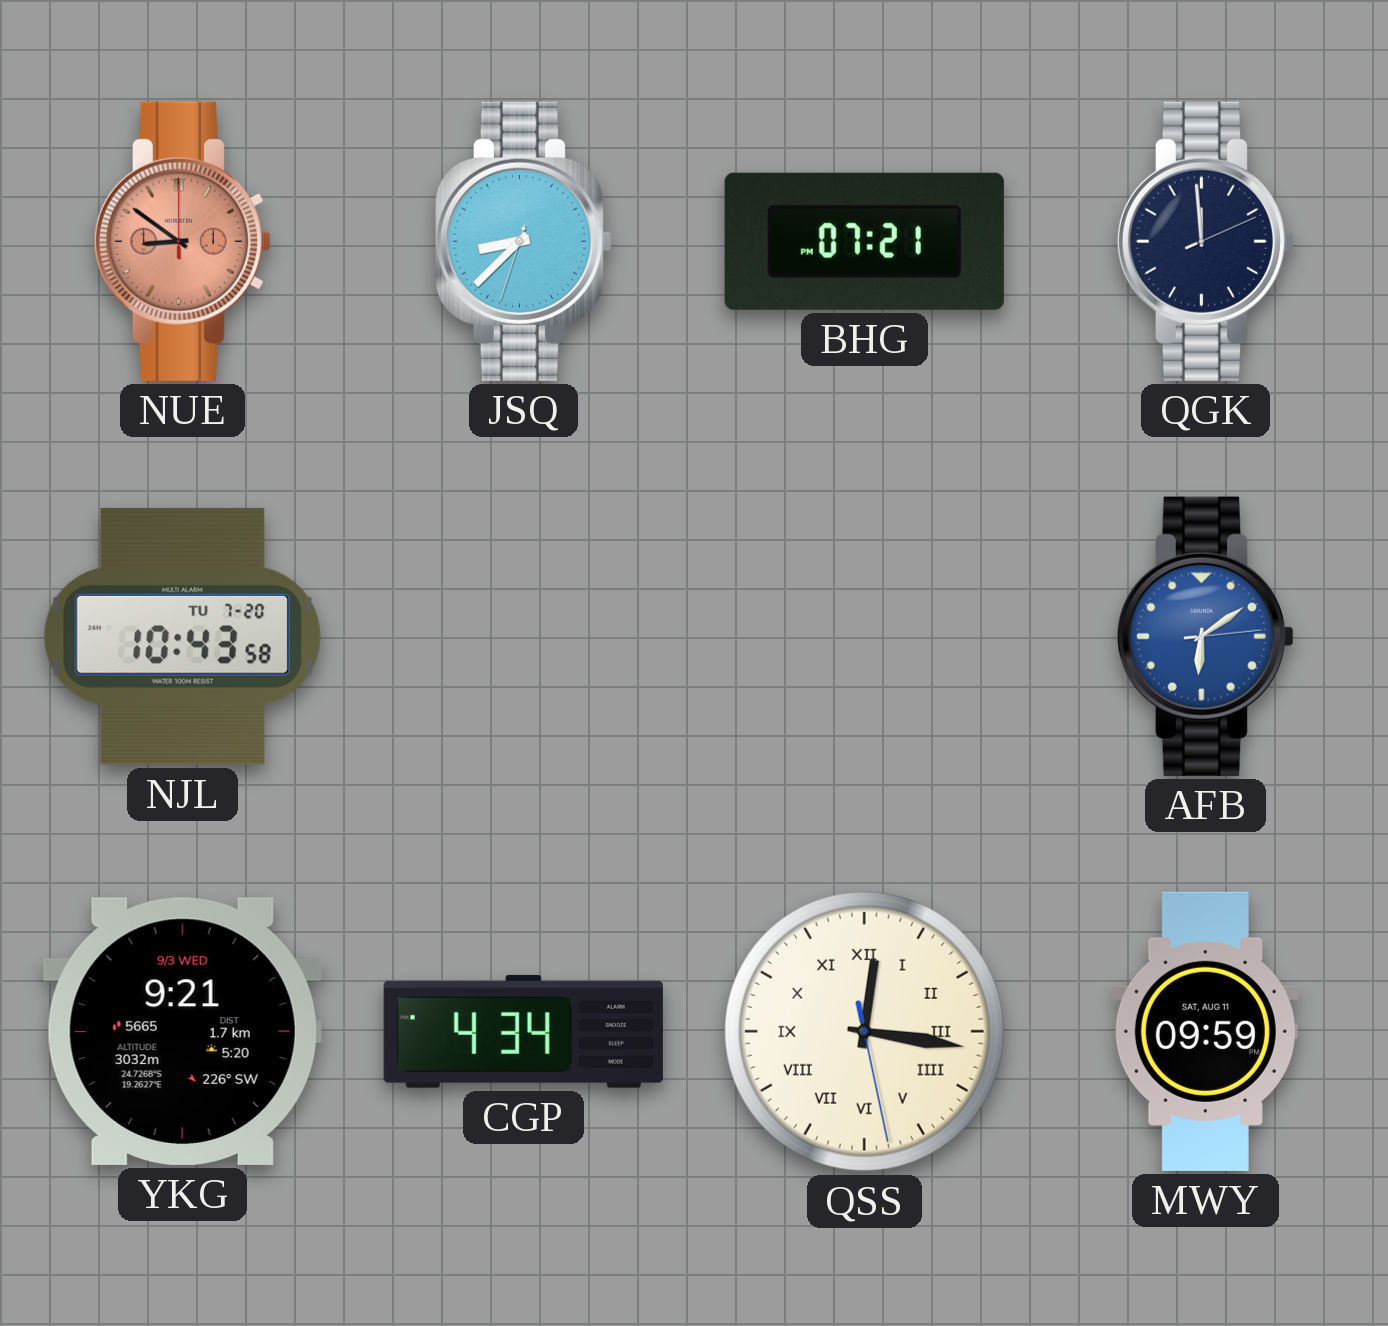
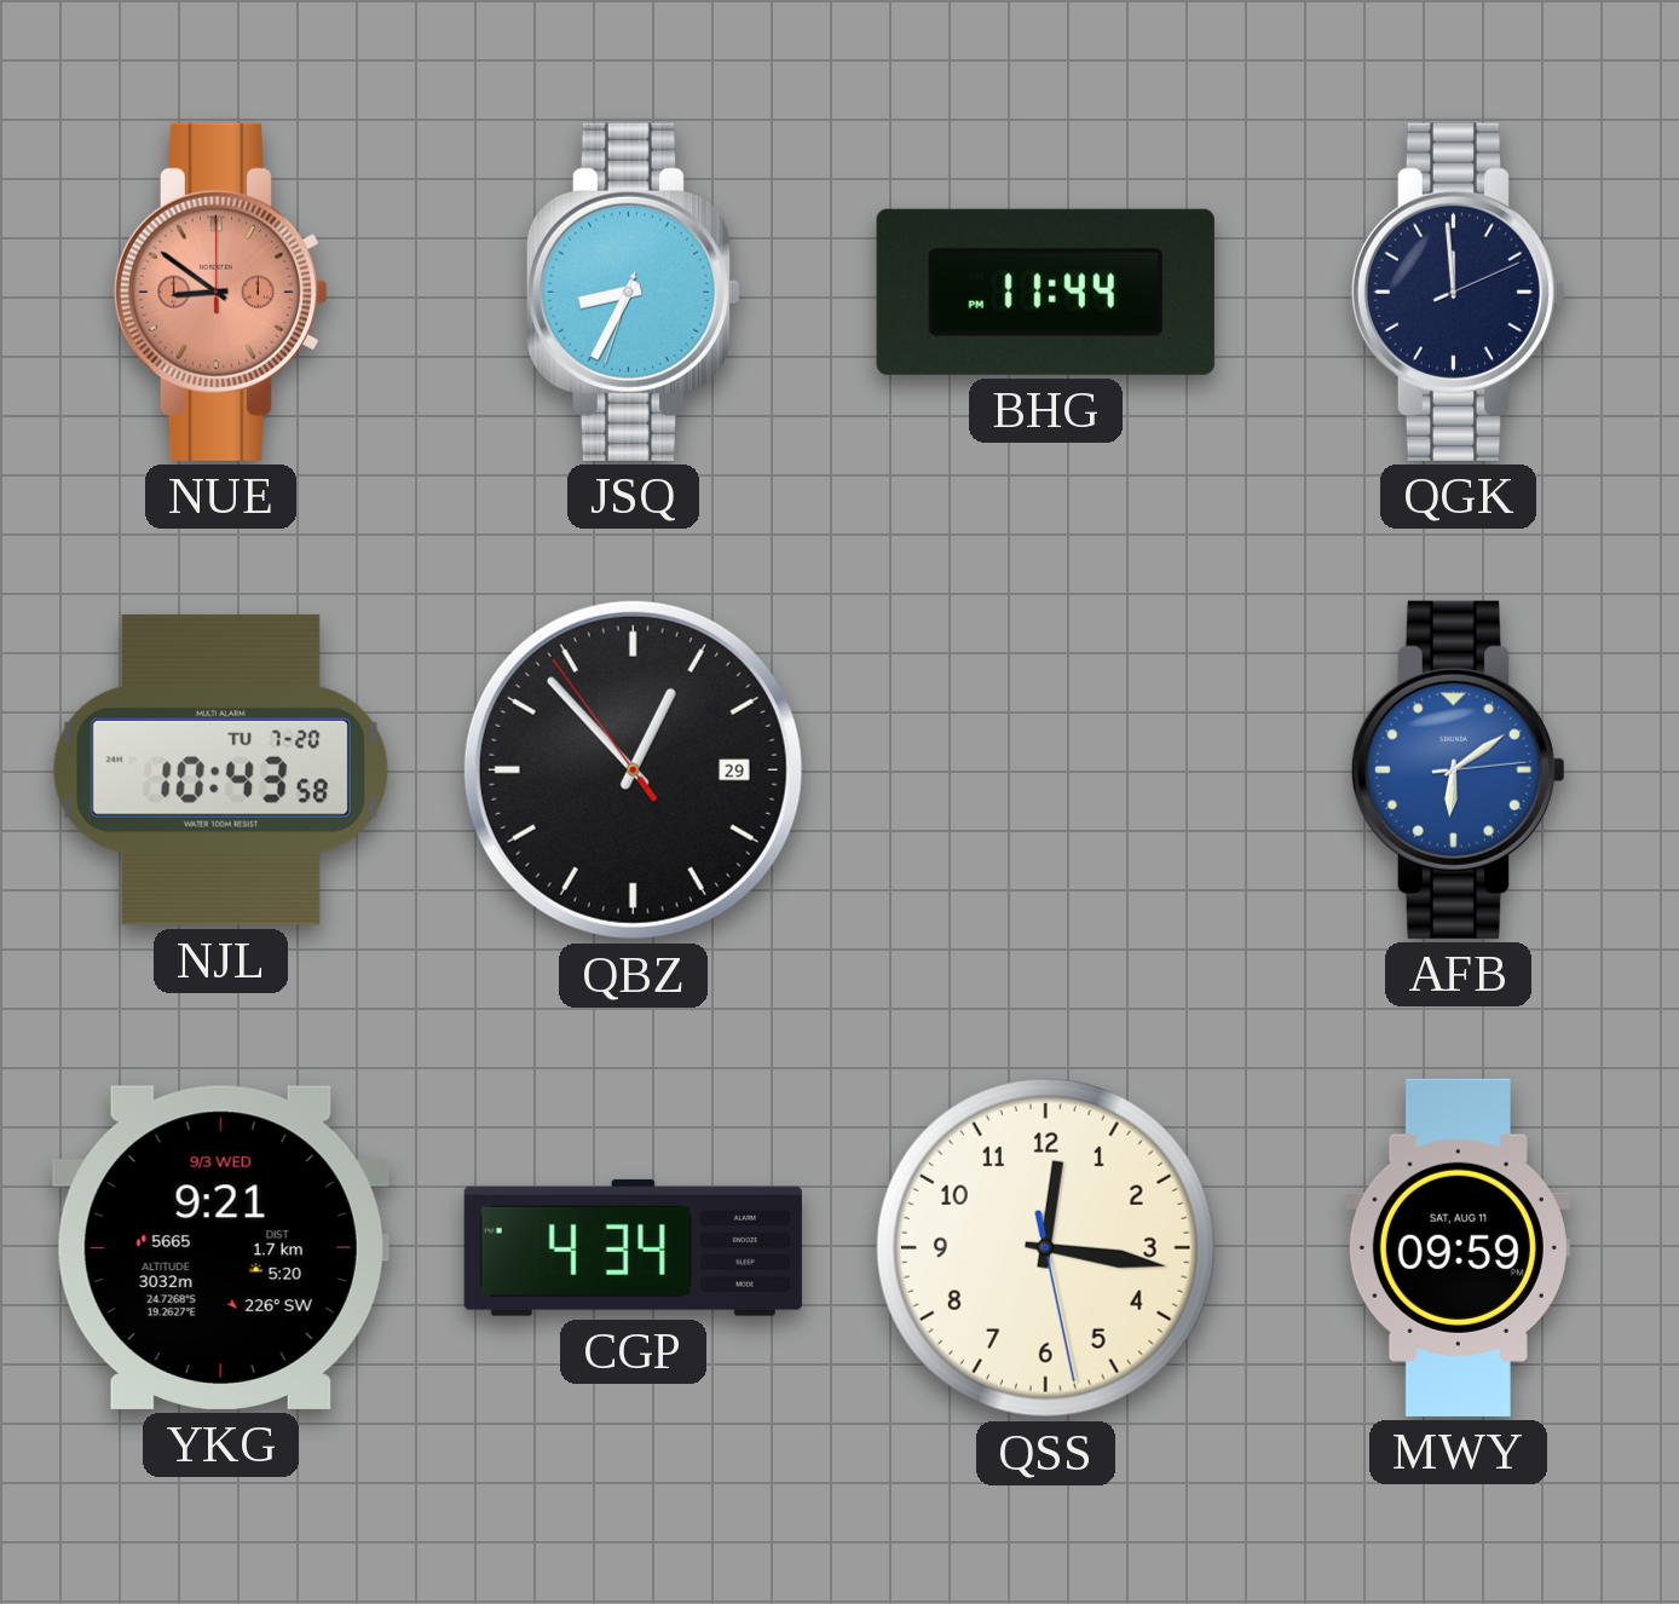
JSQ: 8:37 -> 8:34 (633, 292)
BHG: 07:21 -> 11:44 (1045, 292)
QBZ: none -> 12:52 (633, 769)
QSS numerals: Roman -> Arabic (1045, 1247)
